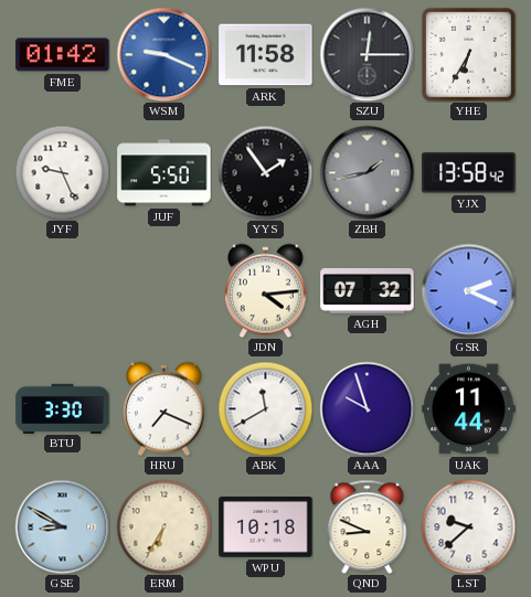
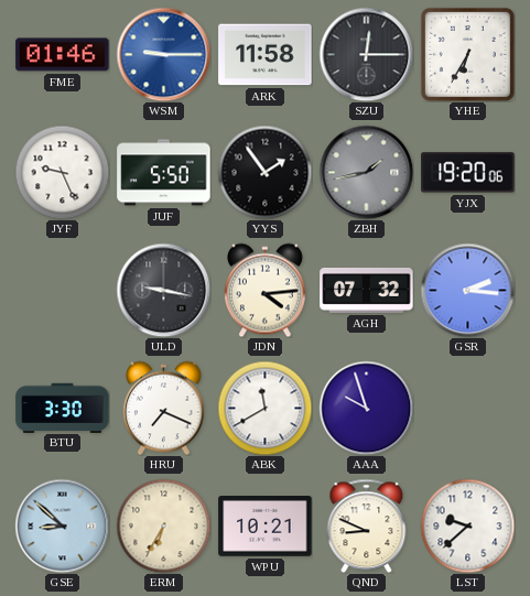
FME: 01:42 -> 01:46 (63, 55)
WSM: 9:19 -> 9:15 (163, 54)
YJX: 13:58 -> 19:20 (468, 173)
ULD: none -> 9:17 (163, 290)
GSR: 2:19 -> 2:16 (467, 290)
UAK: 11:44 -> none (469, 409)
GSE: 8:50 -> 8:52 (62, 525)
WPU: 10:18 -> 10:21 (266, 527)
